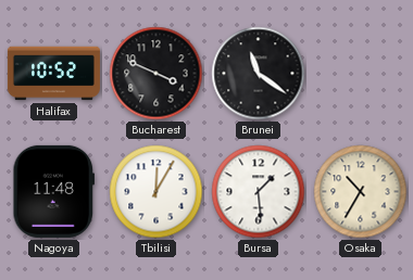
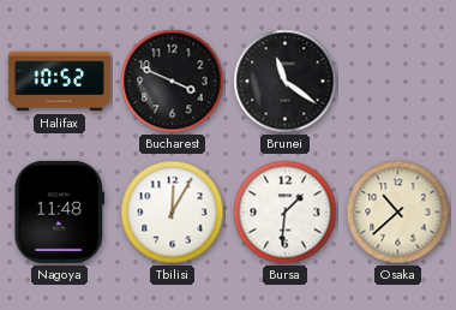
Bursa: 1:29 -> 1:31 (286, 213)
Osaka: 10:35 -> 10:38 (398, 213)
